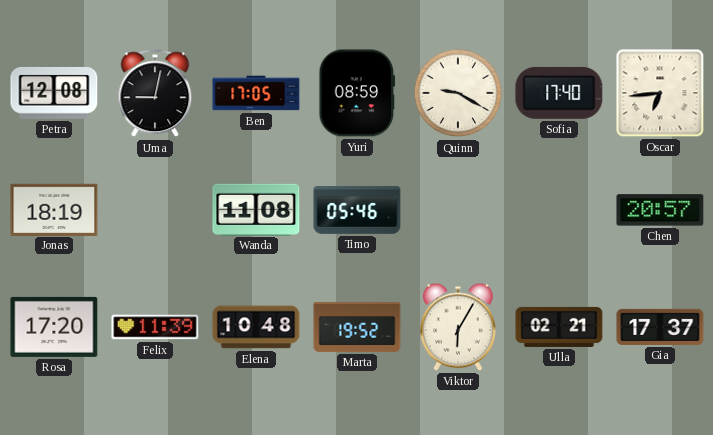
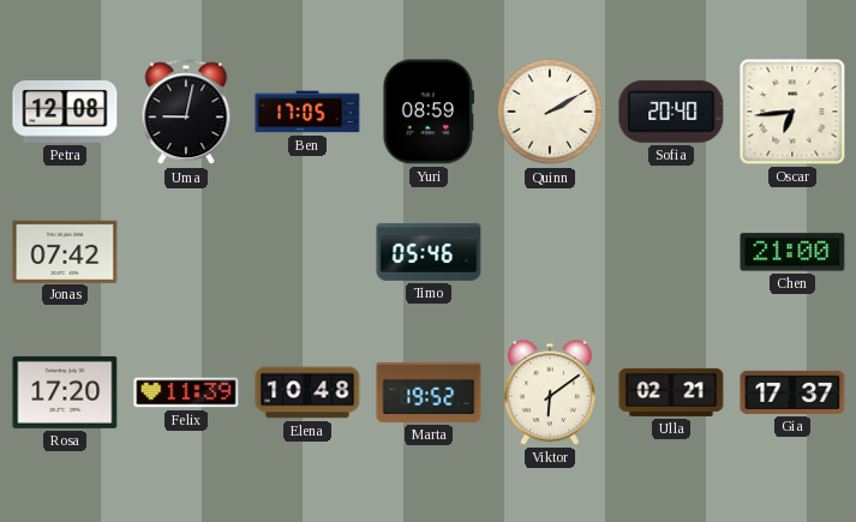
Quinn: 9:20 -> 2:10 (550, 112)
Sofia: 17:40 -> 20:40 (671, 112)
Jonas: 18:19 -> 07:42 (65, 251)
Wanda: 11:08 -> none (256, 209)
Chen: 20:57 -> 21:00 (792, 252)
Viktor: 6:05 -> 6:09 (550, 392)
